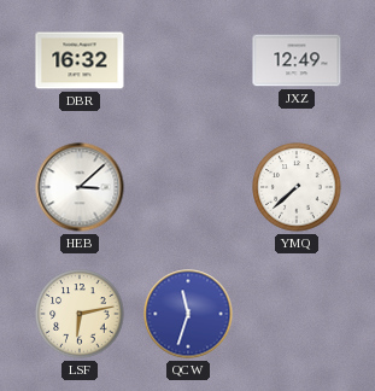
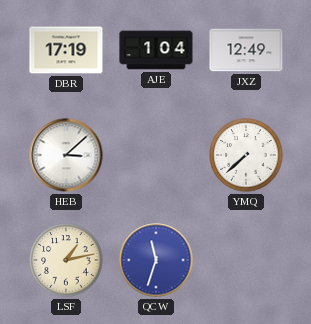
DBR: 16:32 -> 17:19 (66, 50)
AJE: none -> 1:04 (156, 50)
LSF: 6:13 -> 1:13 (66, 260)
